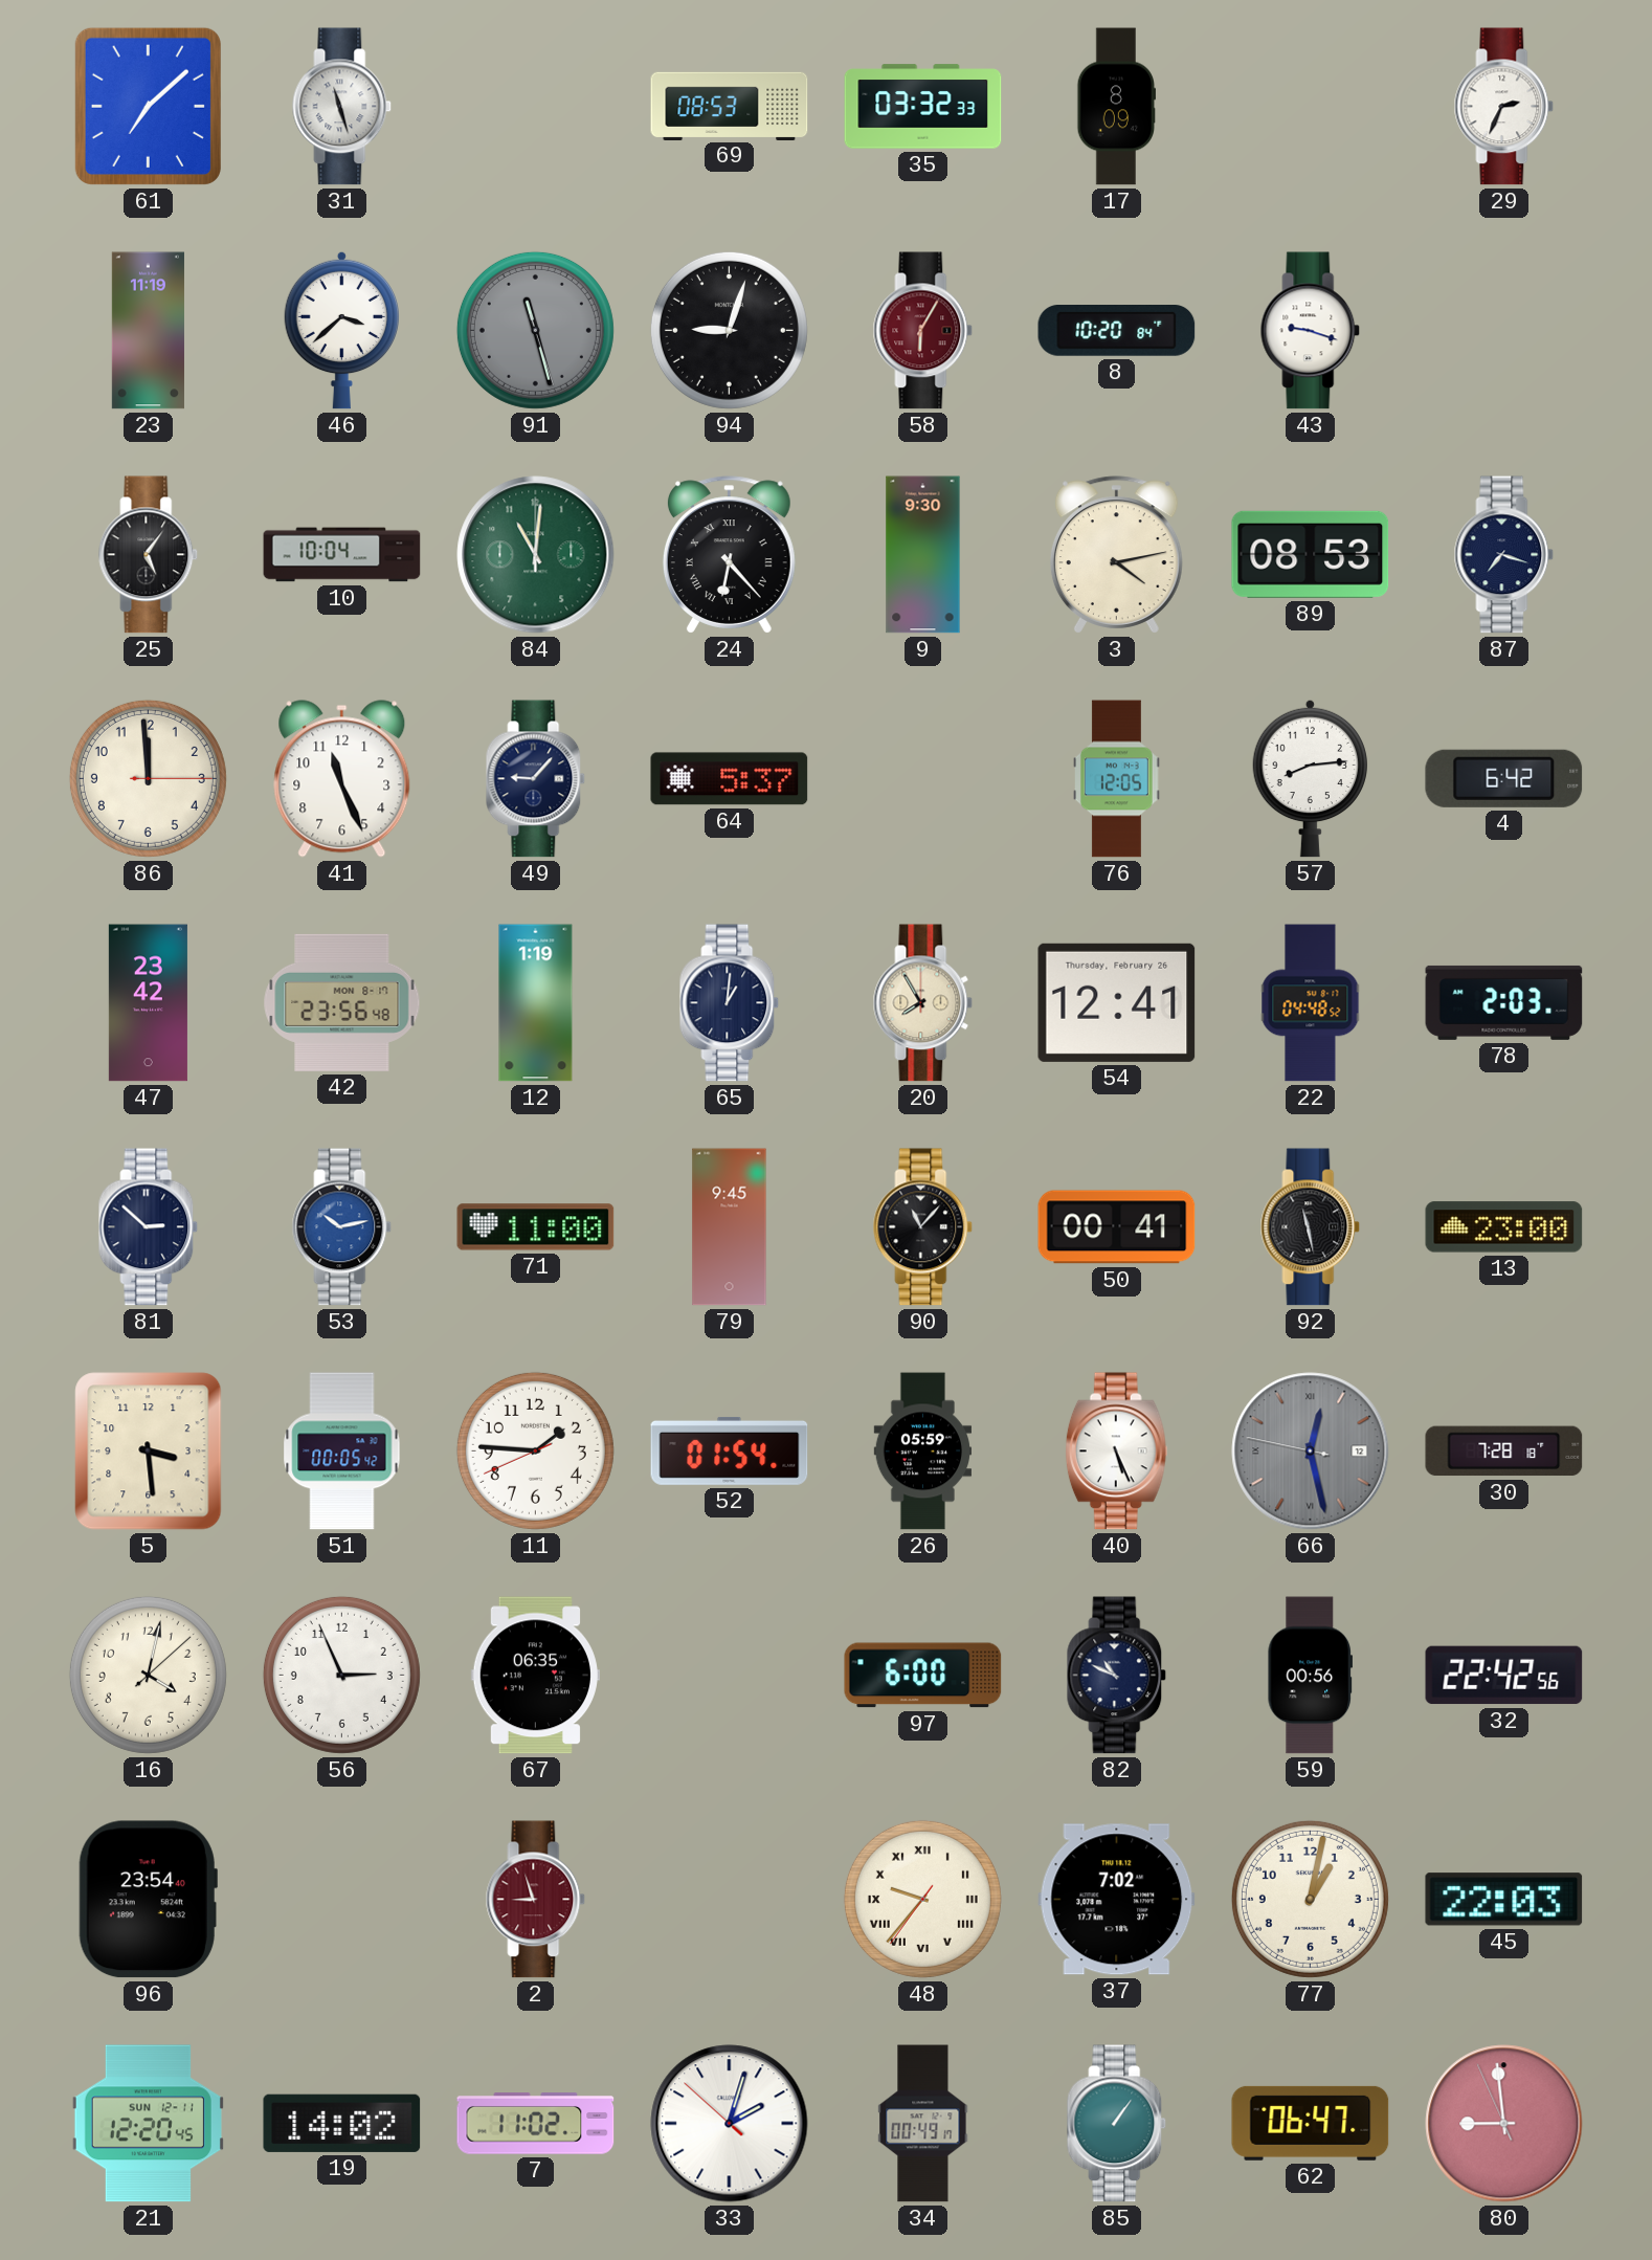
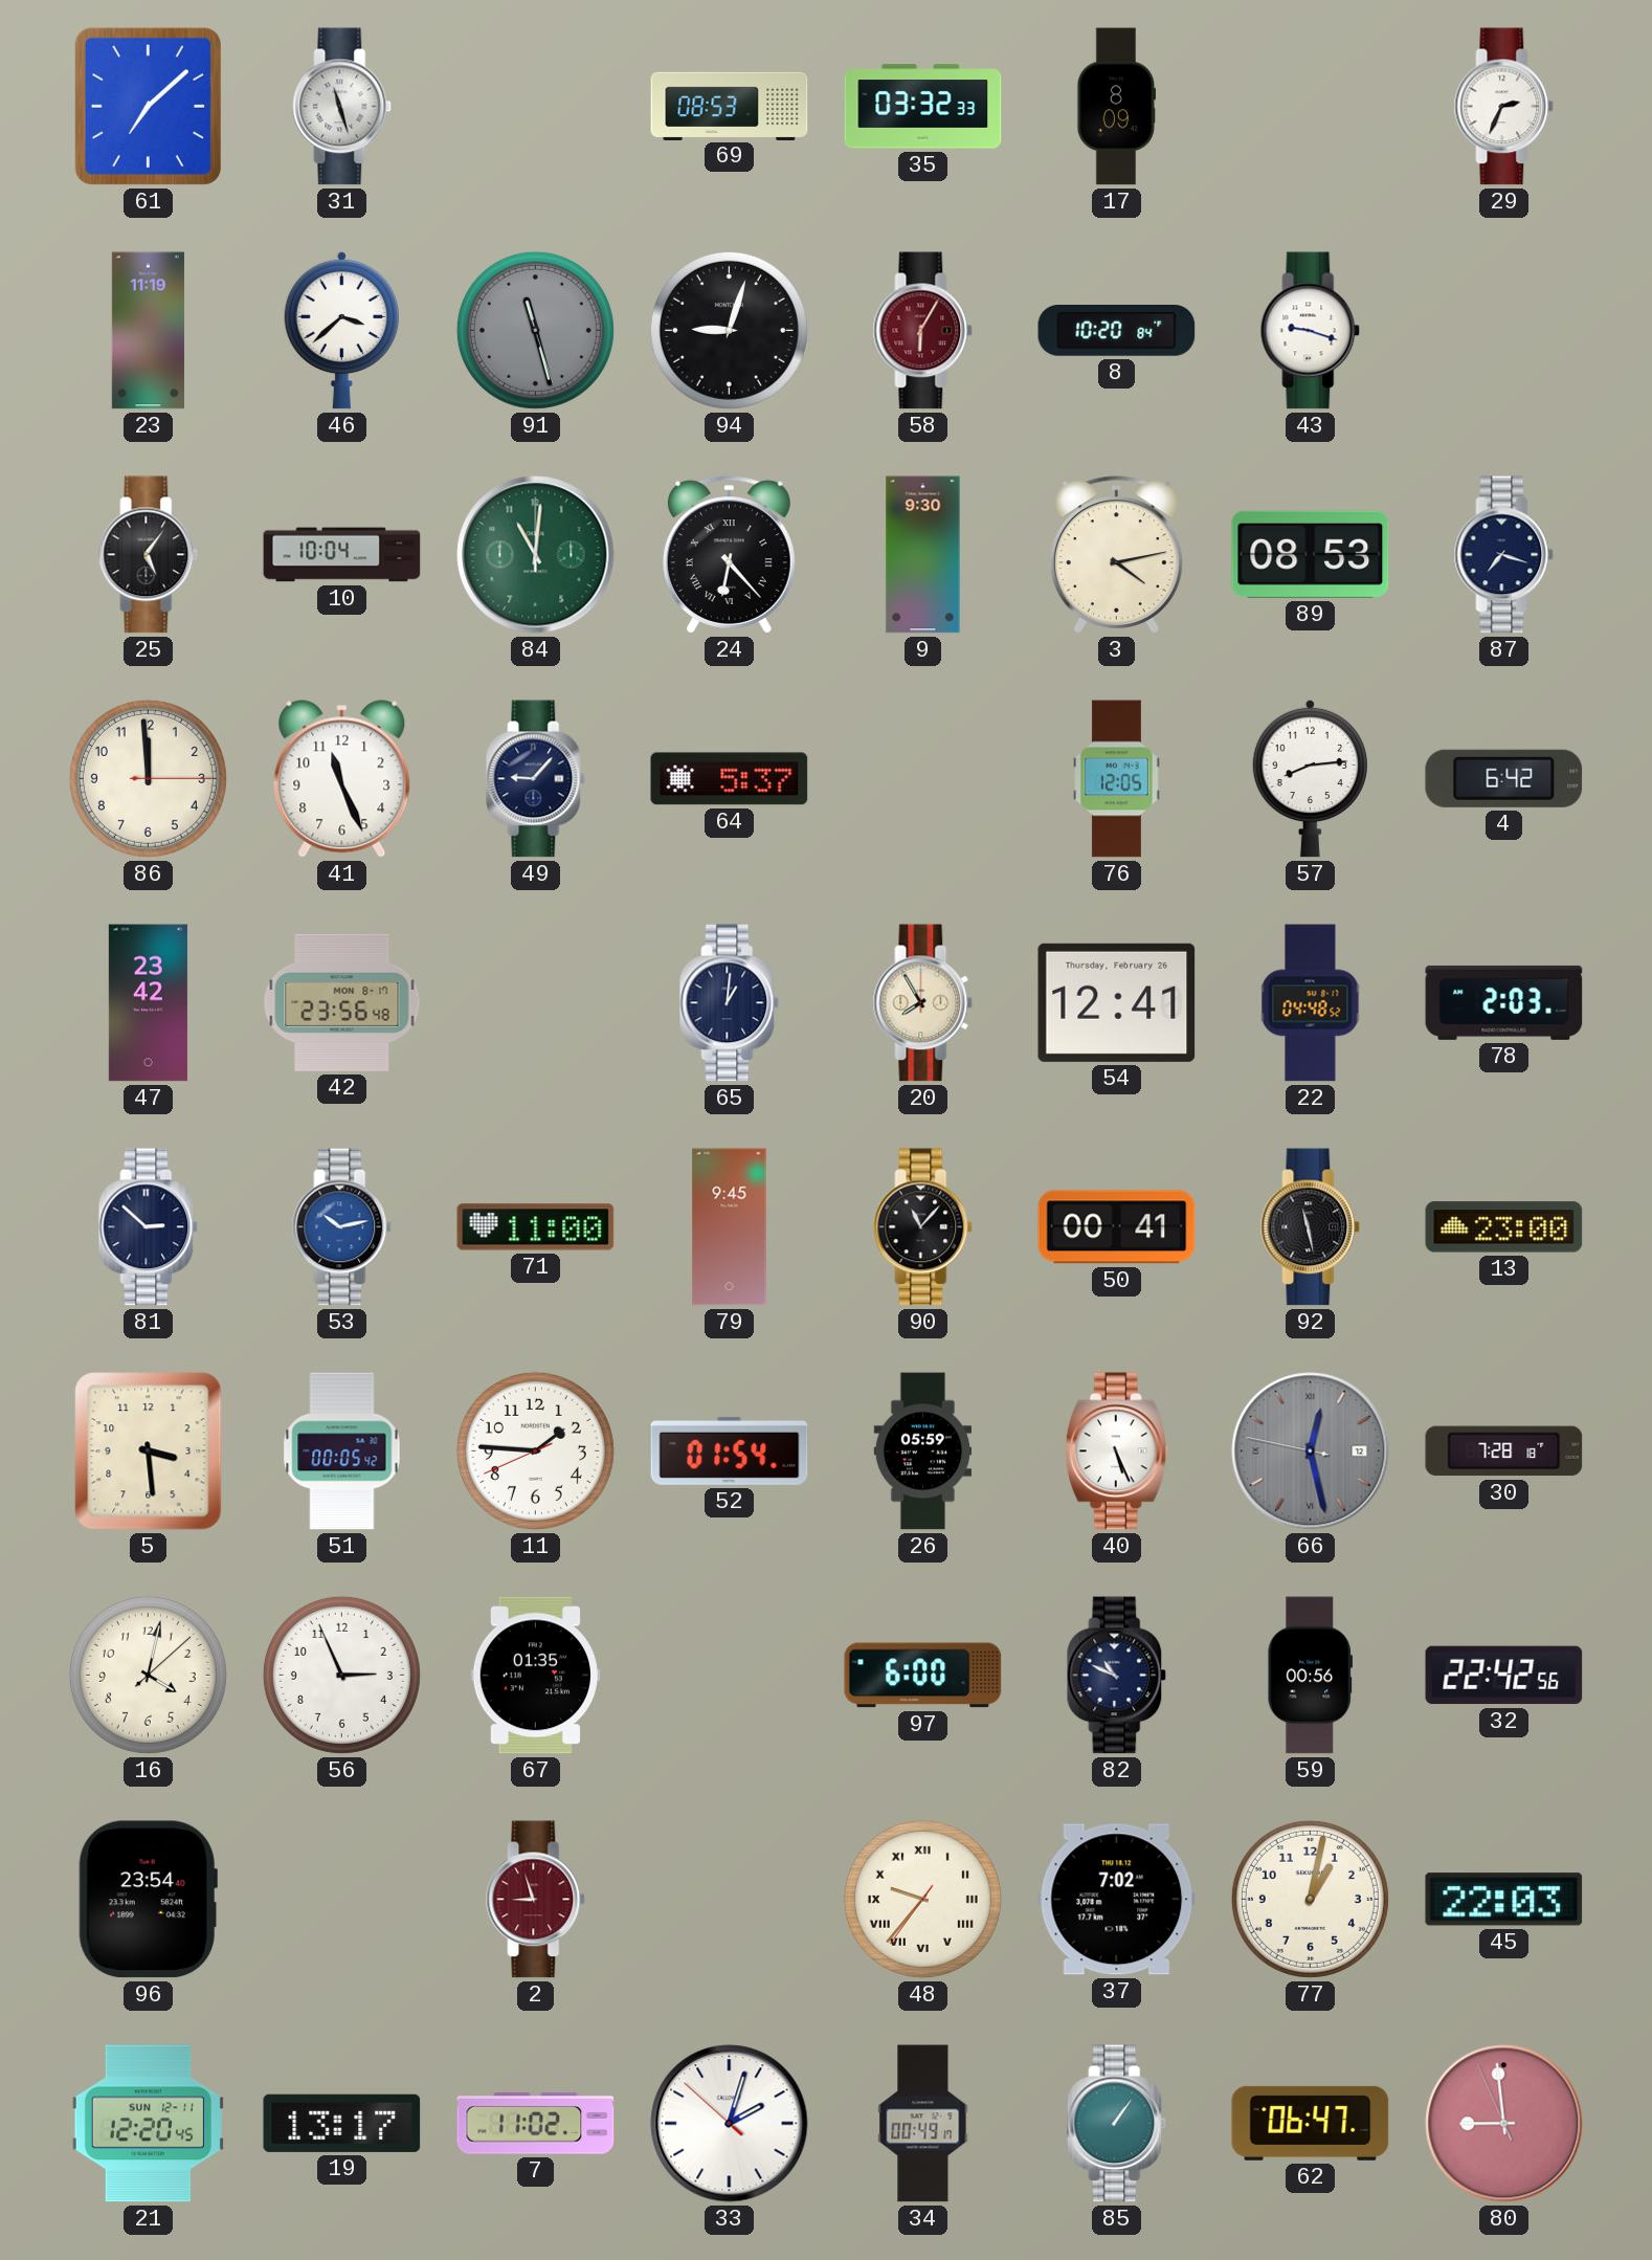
12: 1:19 -> none (536, 1003)
67: 06:35 -> 01:35 (535, 1676)
19: 14:02 -> 13:17 (342, 2123)
